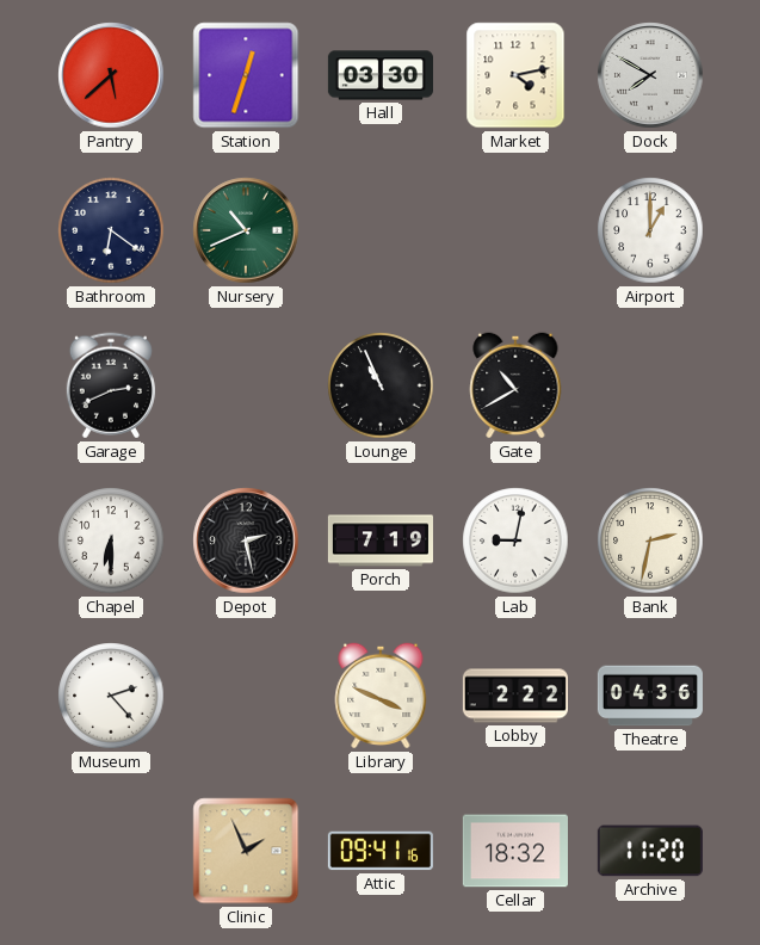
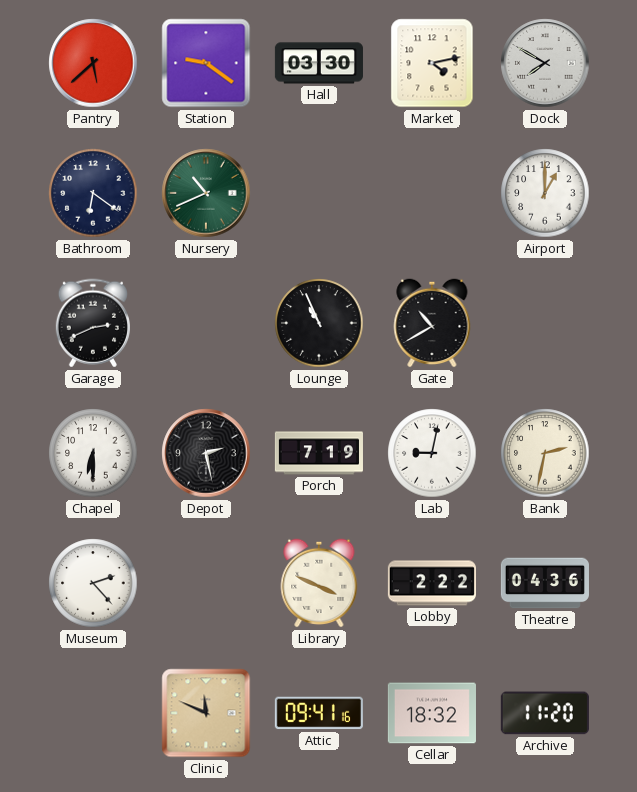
Station: 12:33 -> 9:21 (206, 63)
Clinic: 1:56 -> 11:49 (206, 713)
